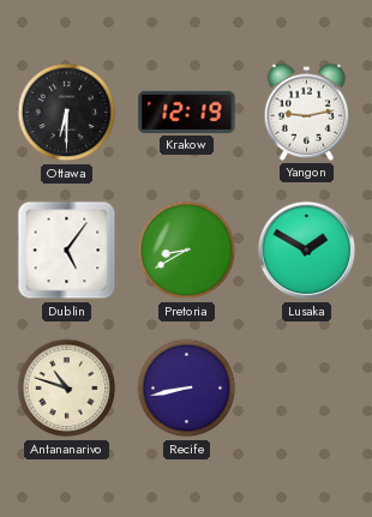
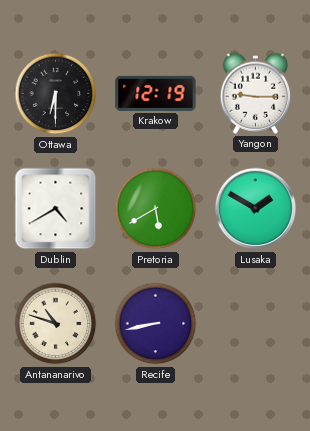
Yangon: 9:13 -> 9:15 (256, 93)
Dublin: 5:06 -> 4:40 (56, 209)
Pretoria: 8:40 -> 5:40 (156, 209)
